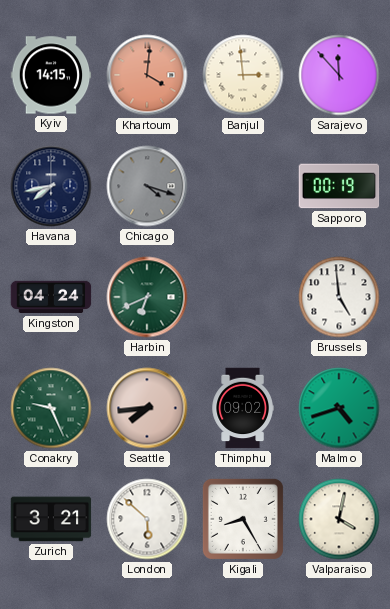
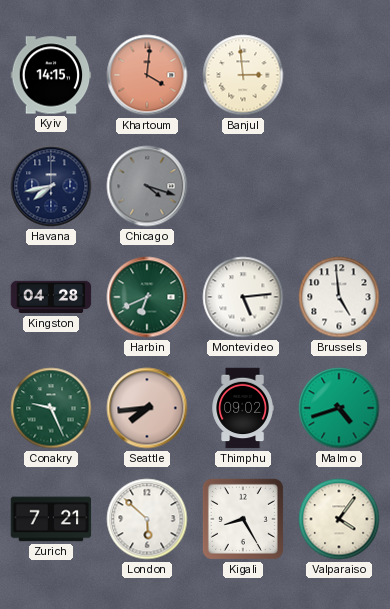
Sarajevo: 11:53 -> none (339, 75)
Sapporo: 00:19 -> none (339, 186)
Kingston: 04:24 -> 04:28 (51, 297)
Montevideo: none -> 5:14 (243, 297)
Zurich: 3:21 -> 7:21 (51, 519)
Valparaiso: 4:02 -> 4:06 (339, 519)
